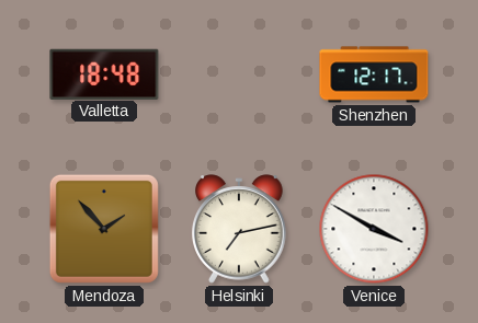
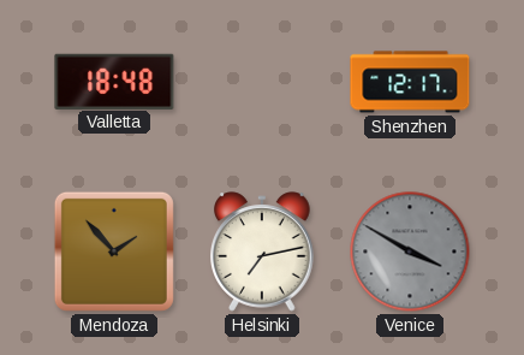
Venice dial: white -> grey (410, 252)
